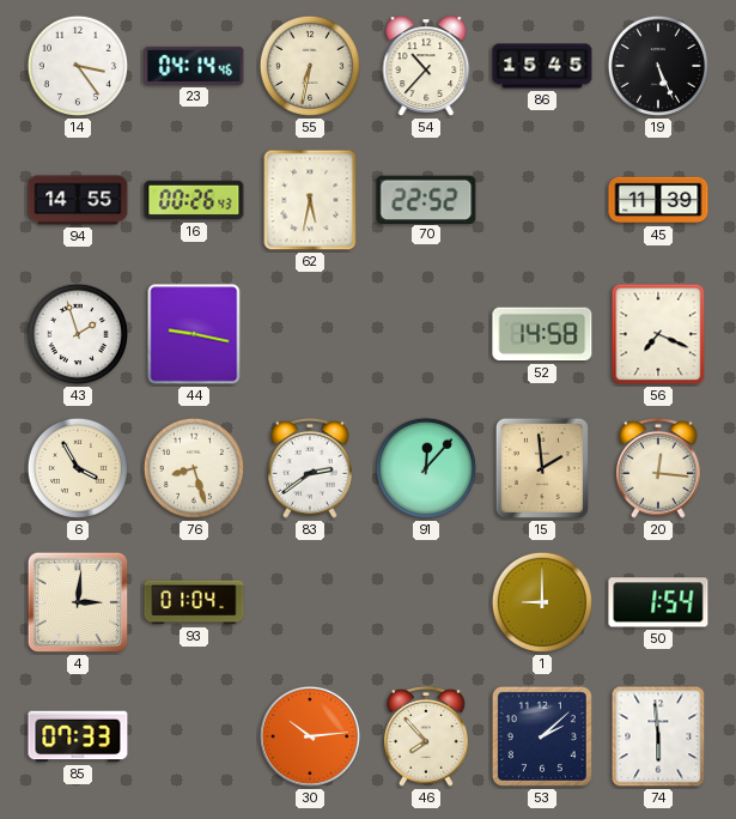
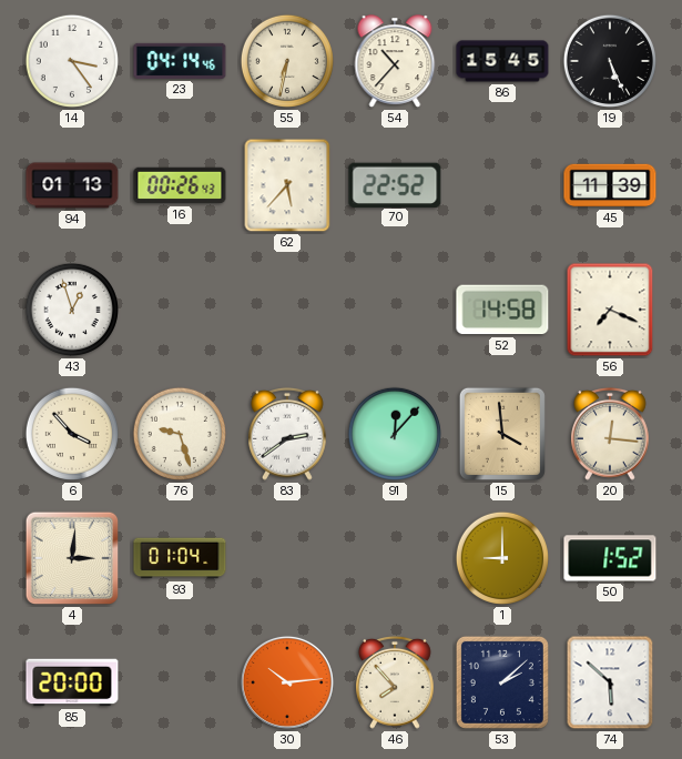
94: 14:55 -> 01:13 (72, 185)
62: 5:32 -> 5:37 (287, 185)
43: 1:57 -> 12:57 (72, 310)
44: 9:17 -> none (194, 334)
6: 3:55 -> 3:53 (72, 434)
76: 8:27 -> 9:27 (180, 434)
15: 1:59 -> 3:59 (502, 434)
50: 1:54 -> 1:52 (610, 558)
85: 07:33 -> 20:00 (72, 682)
74: 5:59 -> 5:52 (610, 682)
